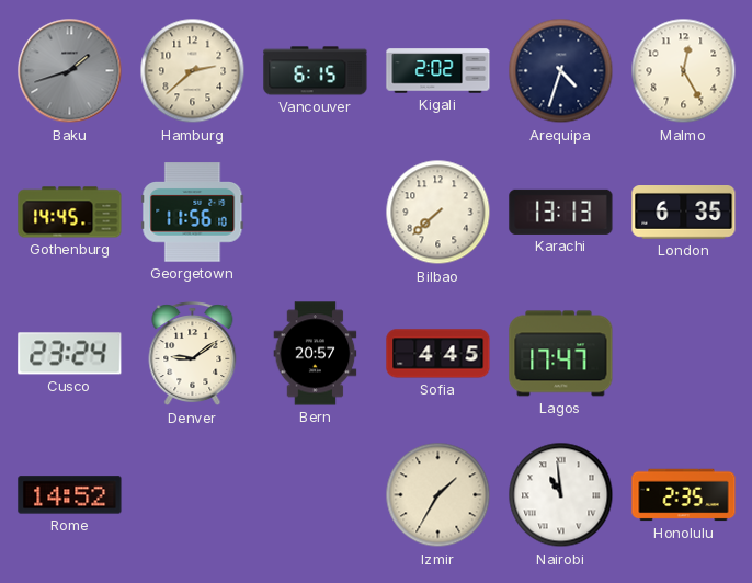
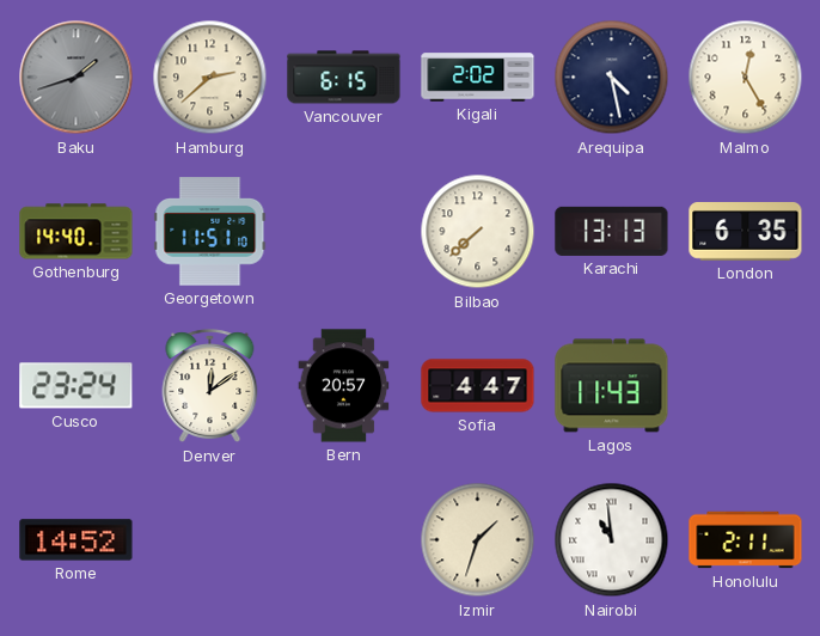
Arequipa: 4:33 -> 4:28 (612, 78)
Gothenburg: 14:45 -> 14:40 (77, 232)
Georgetown: 11:56 -> 11:51 (210, 232)
Denver: 9:09 -> 12:09 (210, 386)
Sofia: 4:45 -> 4:47 (478, 386)
Lagos: 17:47 -> 11:43 (612, 386)
Izmir: 1:35 -> 1:33 (478, 540)
Honolulu: 2:35 -> 2:11 (746, 540)
